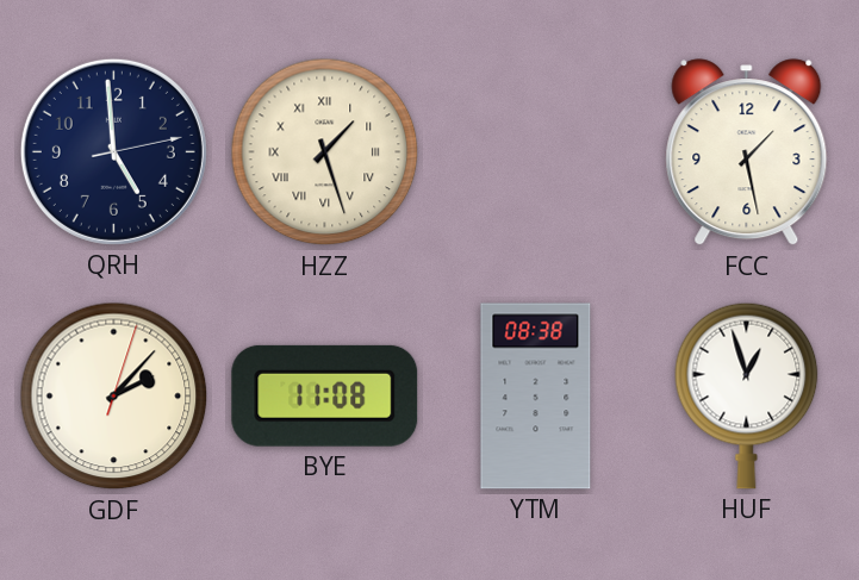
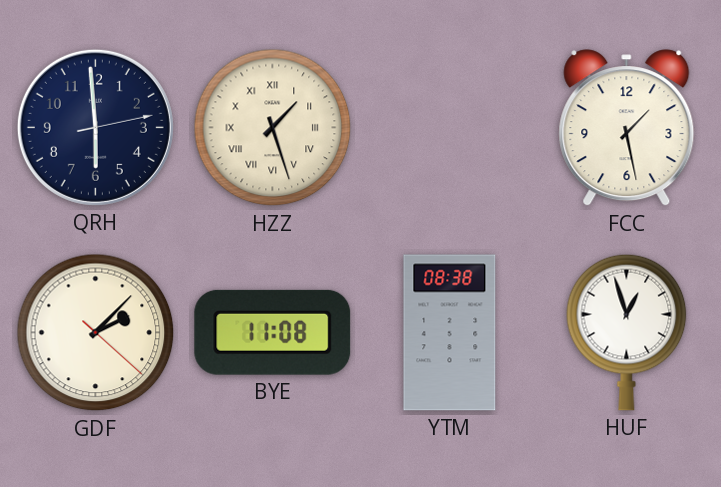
QRH: 4:59 -> 5:59 (95, 127)
GDF: 2:07:03 -> 2:07:22 (96, 333)
